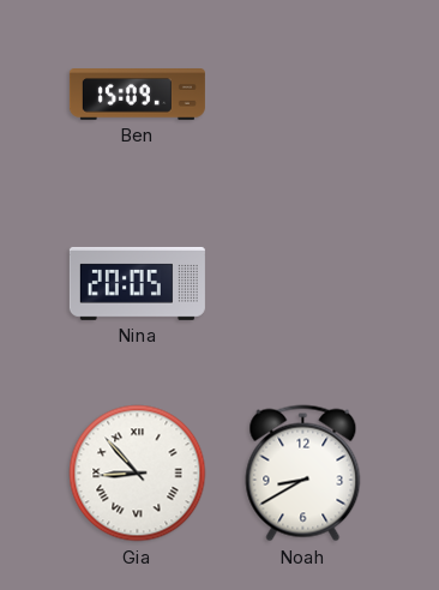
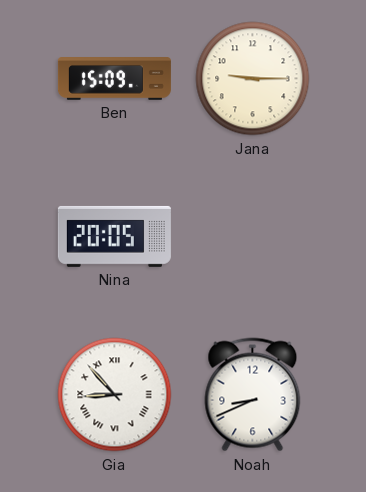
Jana: none -> 9:15 (253, 79)
Noah: 8:40 -> 8:41 (253, 395)
